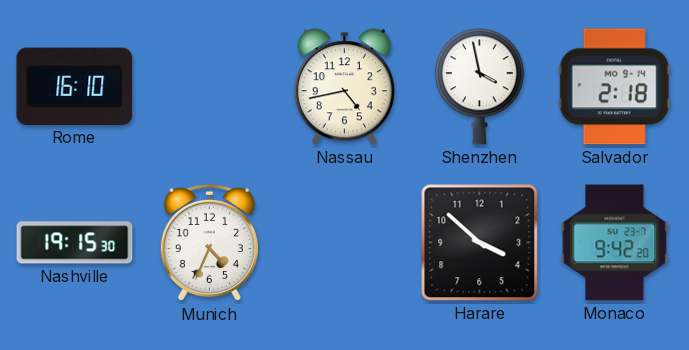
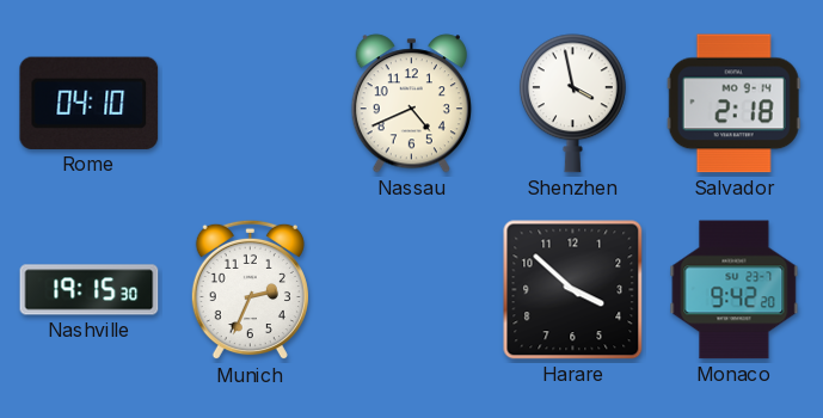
Rome: 16:10 -> 04:10 (90, 103)
Nassau: 4:43 -> 4:41 (411, 104)
Munich: 4:34 -> 2:34 (250, 290)
